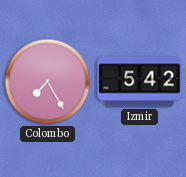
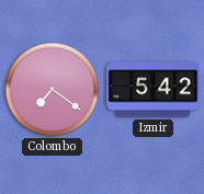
Colombo: 7:25 -> 7:21 (53, 90)
